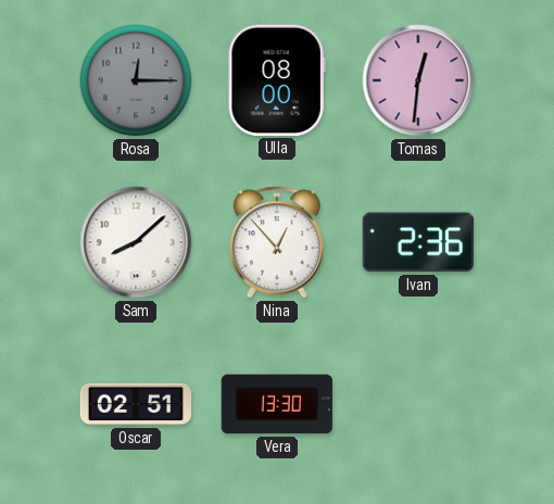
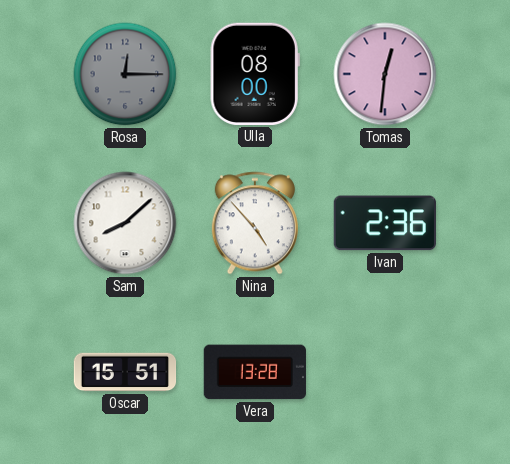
Nina: 12:53 -> 4:53 (255, 223)
Oscar: 02:51 -> 15:51 (125, 372)
Vera: 13:30 -> 13:28 (255, 372)
